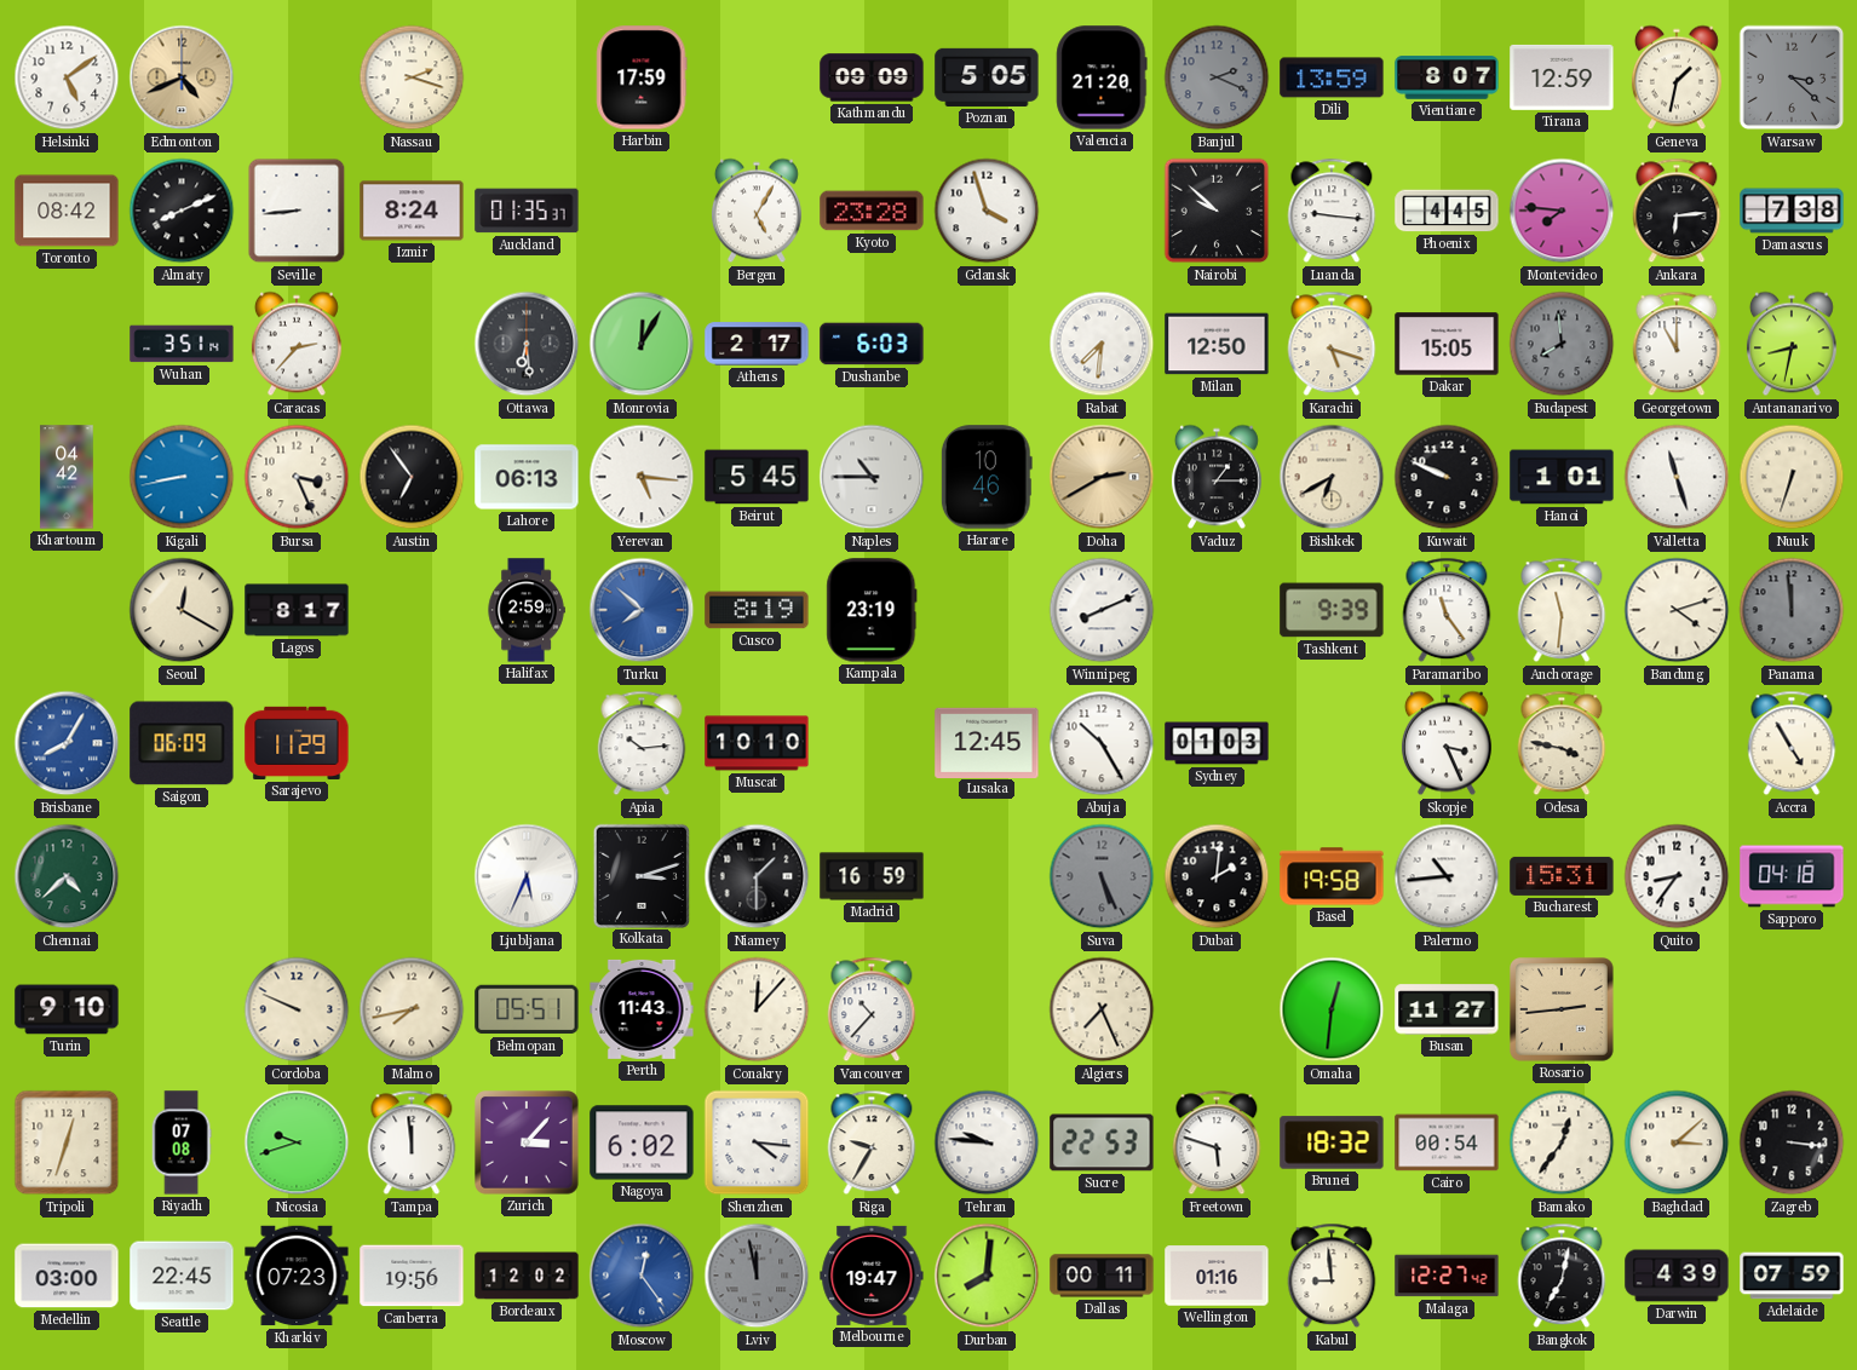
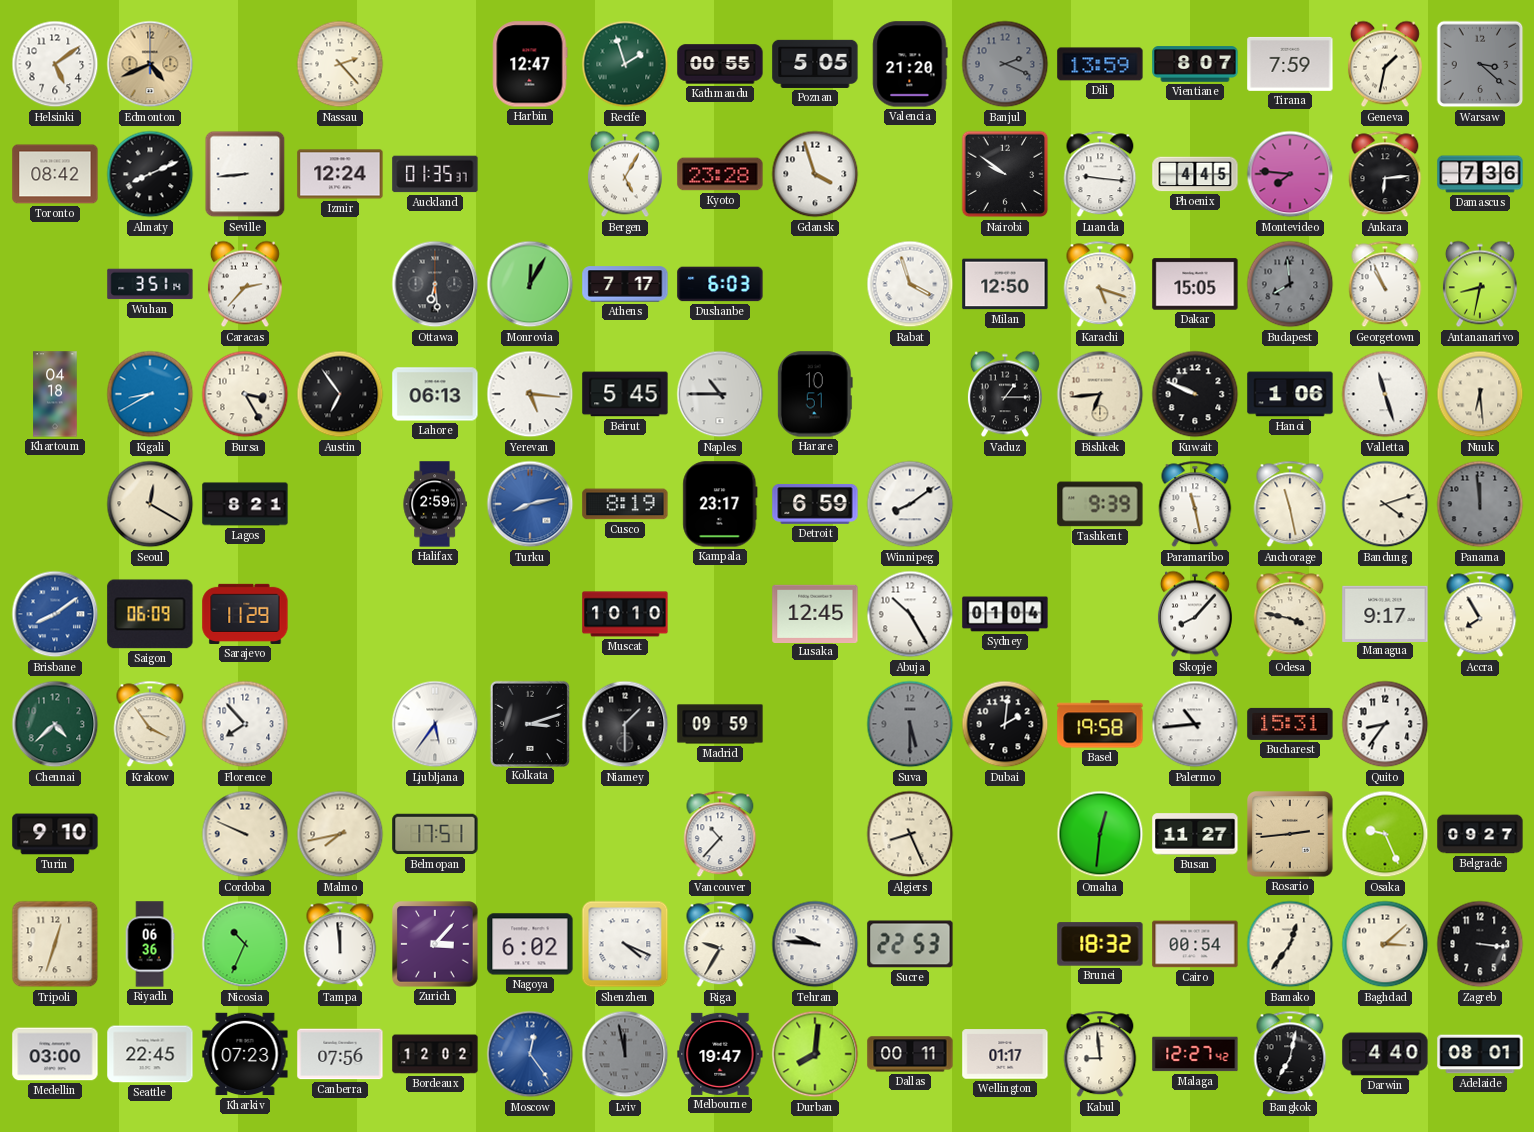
Nassau: 2:18 -> 2:23 (340, 64)
Harbin: 17:59 -> 12:47 (530, 64)
Recife: none -> 1:57 (625, 64)
Kathmandu: 09:09 -> 00:55 (720, 64)
Tirana: 12:59 -> 7:59 (1290, 64)
Izmir: 8:24 -> 12:24 (340, 174)
Nairobi: 9:52 -> 9:51 (1005, 174)
Damascus: 7:38 -> 7:36 (1480, 174)
Athens: 2:17 -> 7:17 (625, 284)
Rabat: 7:31 -> 3:57 (910, 284)
Georgetown: 11:00 -> 10:56 (1385, 284)
Khartoum: 04:42 -> 04:18 (55, 394)
Kigali: 8:43 -> 8:40 (150, 394)
Bursa: 3:26 -> 3:25 (245, 394)
Harare: 10:46 -> 10:51 (815, 394)
Doha: 2:40 -> none (1102, 477)
Bishkek: 6:40 -> 6:44 (1100, 394)
Hanoi: 1:01 -> 1:06 (1290, 394)
Nuuk: 6:33 -> 6:29 (1480, 394)
Lagos: 8:17 -> 8:21 (245, 504)
Turku: 7:52 -> 8:13 (530, 504)
Kampala: 23:19 -> 23:17 (720, 504)
Detroit: none -> 6:59 (815, 505)
Winnipeg: 8:11 -> 8:09 (910, 504)
Paramaribo: 11:24 -> 11:28 (1195, 504)
Anchorage: 11:31 -> 11:28 (1290, 504)
Brisbane: 8:05 -> 8:09 (55, 614)
Apia: 10:14 -> none (642, 743)
Sydney: 01:03 -> 01:04 (1005, 614)
Skopje: 3:26 -> 8:07 (1195, 614)
Managua: none -> 9:17 (1385, 613)
Accra: 4:55 -> 7:55 (1480, 614)
Krakow: none -> 3:54 (150, 724)
Florence: none -> 7:53 (245, 724)
Ljubljana: 5:34 -> 5:36 (435, 724)
Madrid: 16:59 -> 09:59 (720, 724)
Suva: 5:26 -> 5:30 (910, 724)
Sapporo: 04:18 -> none (1792, 876)
Belmopan: 05:51 -> 17:51 (435, 834)
Perth: 11:43 -> none (642, 1009)
Conakry: 12:07 -> none (757, 1009)
Algiers: 7:26 -> 8:26 (910, 834)
Osaka: none -> 9:26 (1385, 834)
Belgrade: none -> 09:27 (1480, 834)
Riyadh: 07:08 -> 06:36 (150, 944)
Nicosia: 9:42 -> 10:34 (245, 944)
Shenzhen: 4:16 -> 4:19 (625, 944)
Freetown: 5:48 -> none (1217, 1142)
Canberra: 19:56 -> 07:56 (340, 1054)
Wellington: 01:16 -> 01:17 (1005, 1054)
Darwin: 4:39 -> 4:40 (1385, 1054)
Adelaide: 07:59 -> 08:01 (1480, 1054)
